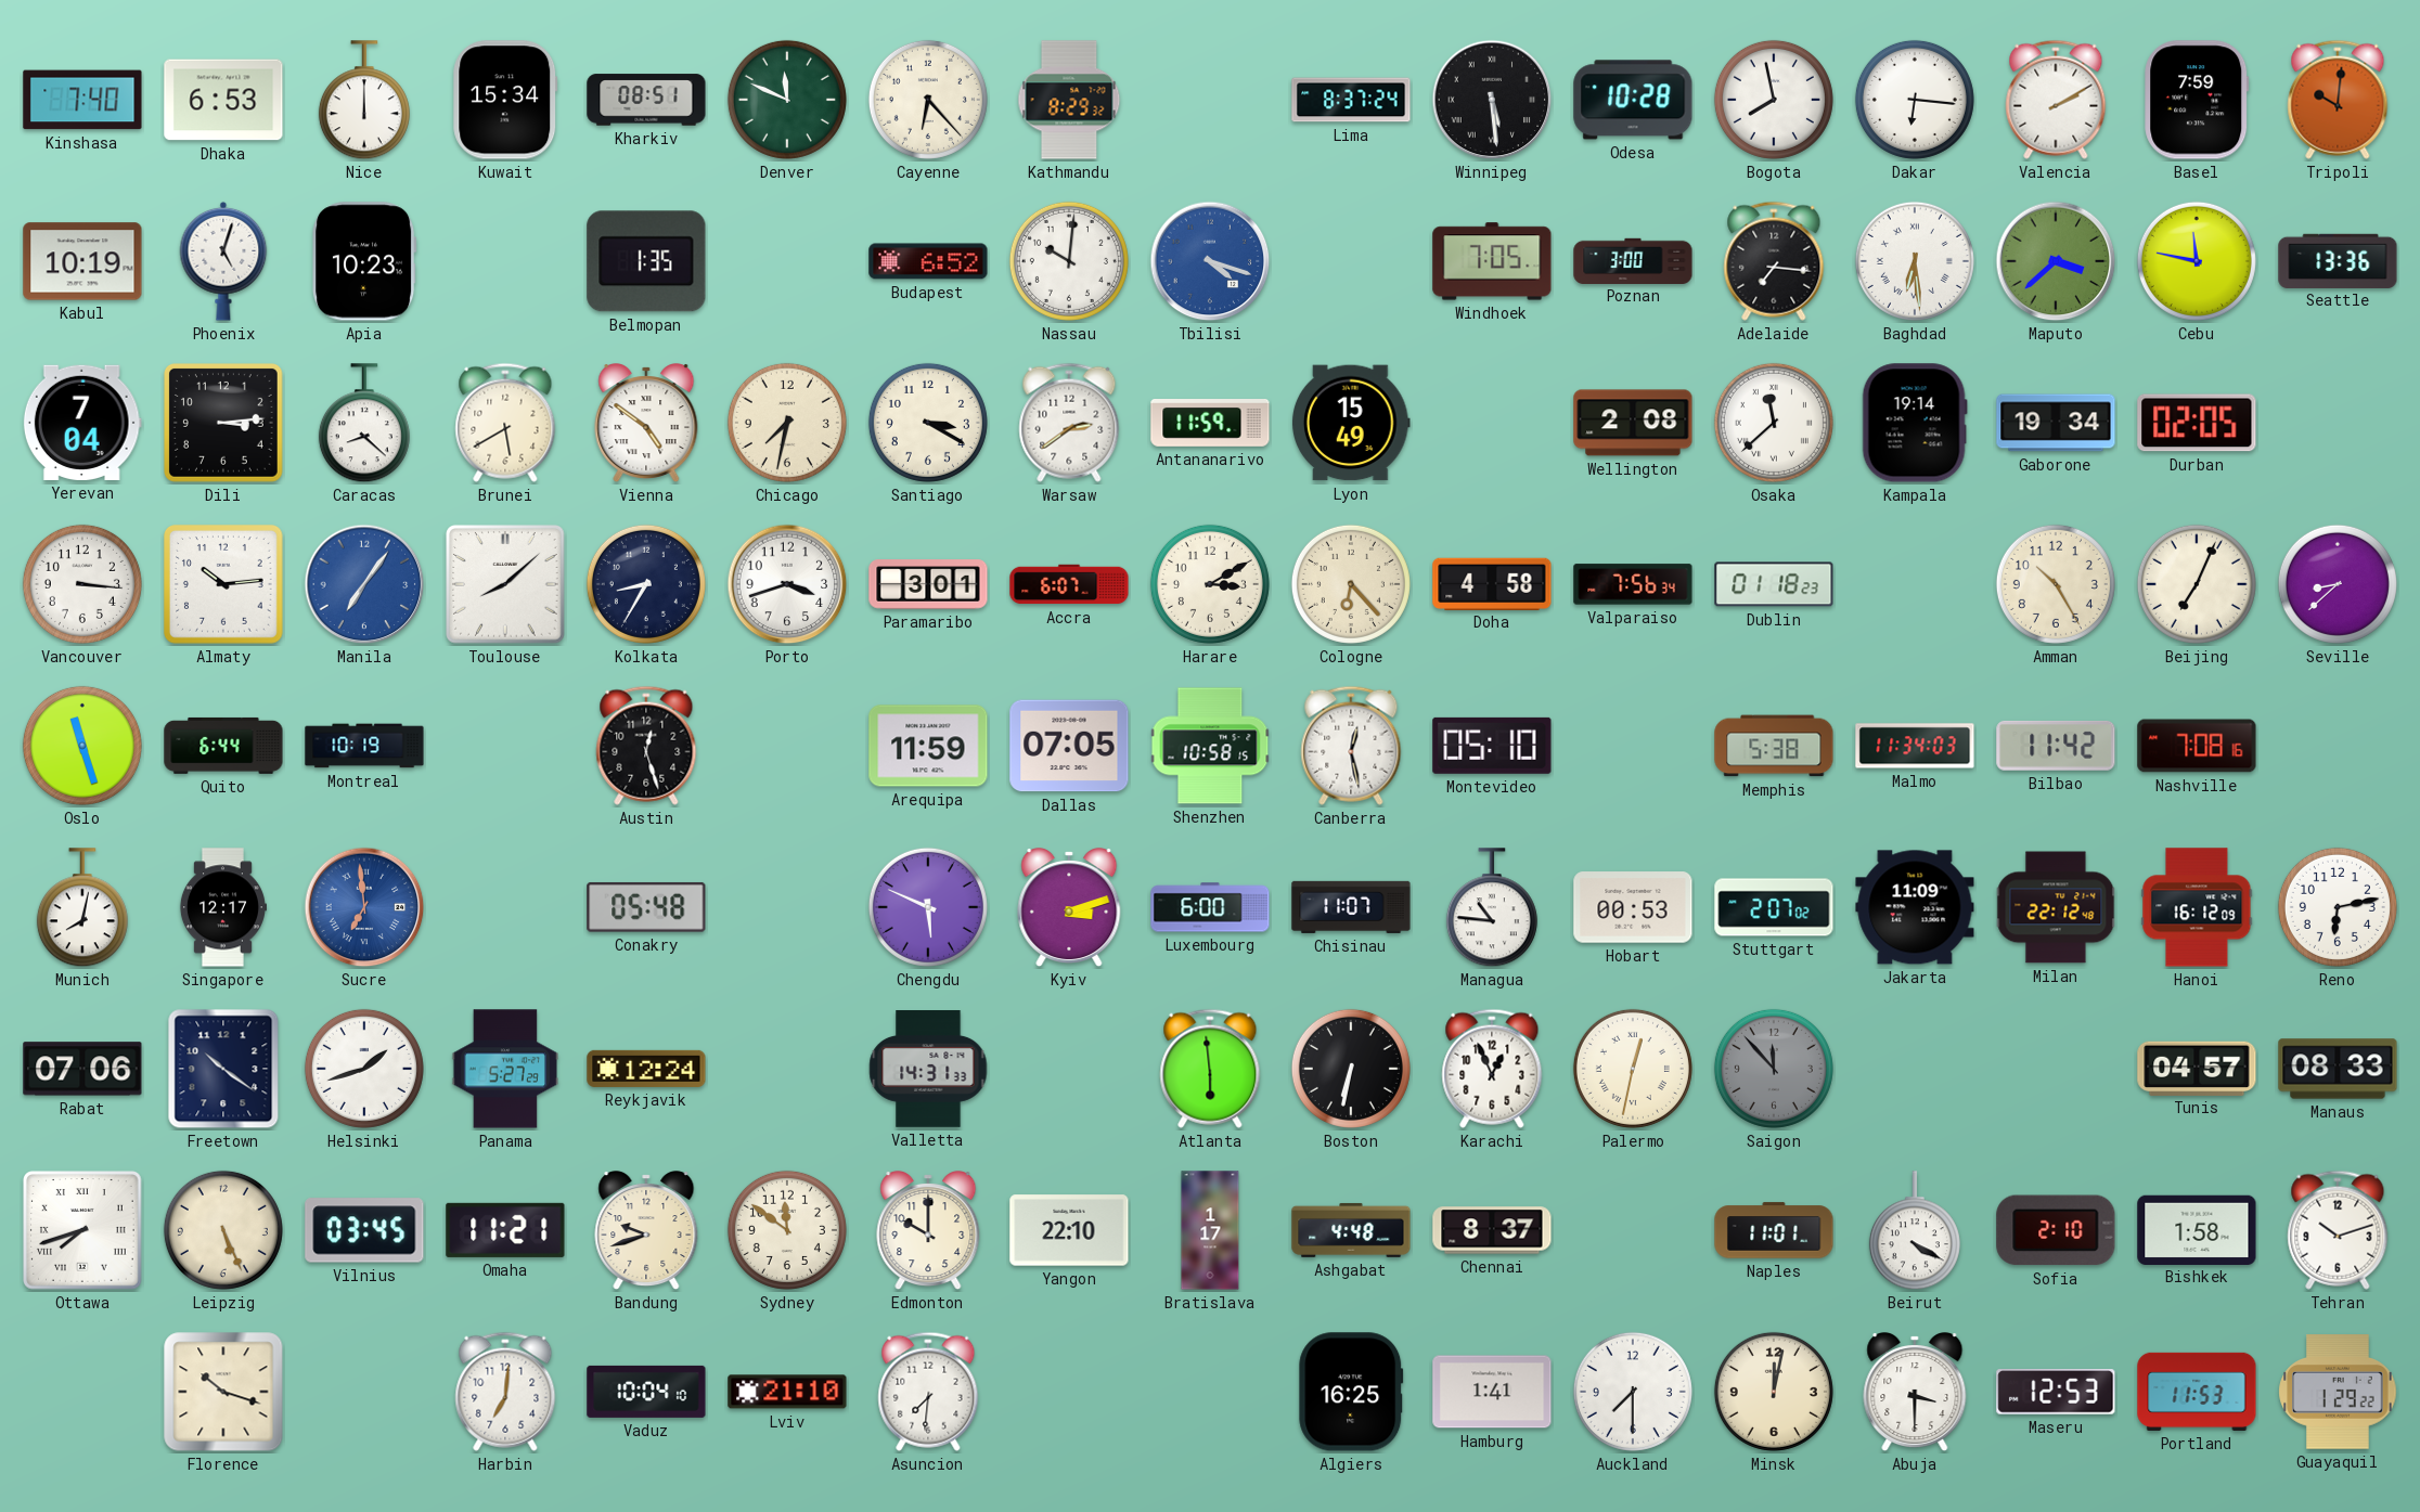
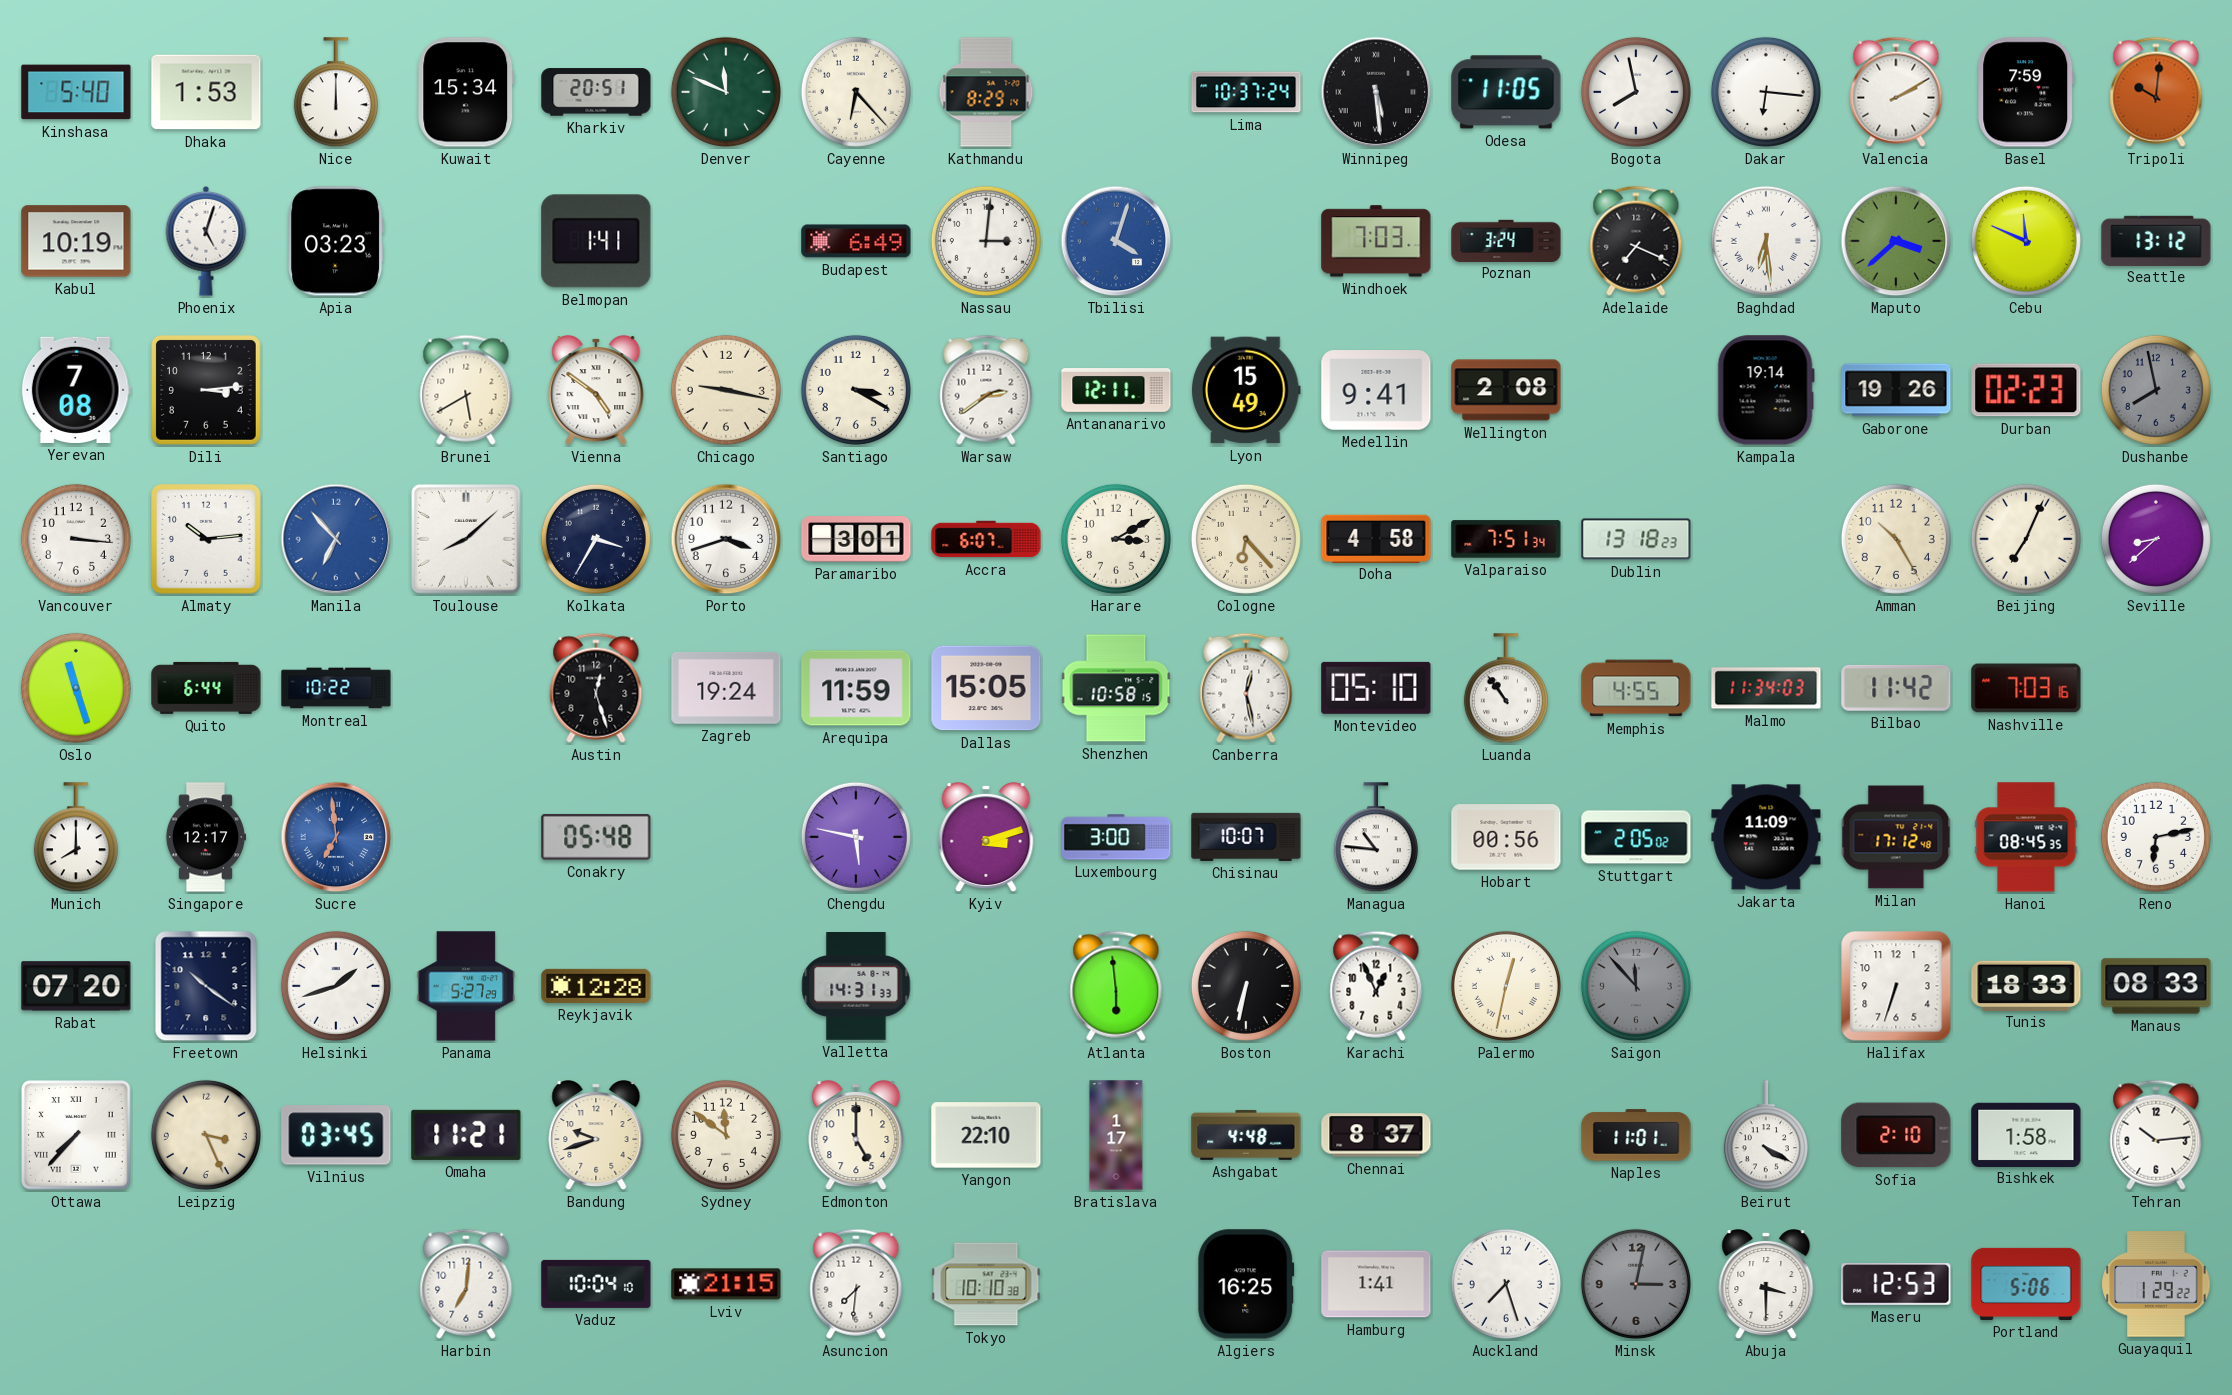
Kinshasa: 7:40 -> 5:40 (76, 92)
Dhaka: 6:53 -> 1:53 (206, 92)
Kharkiv: 08:51 -> 20:51 (596, 92)
Kathmandu: 8:29:32 -> 8:29:14 (986, 92)
Lima: 8:37 -> 10:37 (1246, 92)
Odesa: 10:28 -> 11:05 (1506, 92)
Apia: 10:23 -> 03:23 (337, 241)
Belmopan: 1:35 -> 1:41 (596, 241)
Budapest: 6:52 -> 6:49 (856, 241)
Nassau: 10:01 -> 3:01 (986, 241)
Tbilisi: 4:18 -> 4:03 (1116, 241)
Windhoek: 7:05 -> 7:03 (1376, 241)
Poznan: 3:00 -> 3:24 (1506, 240)
Adelaide: 7:16 -> 7:19 (1636, 241)
Cebu: 11:47 -> 11:49 (2026, 241)
Seattle: 13:36 -> 13:12 (2156, 240)
Yerevan: 7:04 -> 7:08 (76, 390)
Caracas: 8:22 -> none (364, 424)
Chicago: 7:32 -> 9:17 (726, 390)
Antananarivo: 11:59 -> 12:11 (1116, 391)
Medellin: none -> 9:41 (1376, 390)
Osaka: 11:38 -> none (1774, 423)
Gaborone: 19:34 -> 19:26 (1896, 390)
Durban: 02:05 -> 02:23 (2026, 390)
Dushanbe: none -> 7:58 (2156, 390)
Manila: 7:06 -> 6:53 (336, 539)
Kolkata: 8:35 -> 3:35 (596, 539)
Valparaiso: 7:56 -> 7:51 (1506, 539)
Dublin: 01:18 -> 13:18 (1636, 539)
Montreal: 10:19 -> 10:22 (336, 688)
Zagreb: none -> 19:24 (726, 688)
Dallas: 07:05 -> 15:05 (986, 688)
Luanda: none -> 10:54 (1506, 689)
Memphis: 5:38 -> 4:55 (1636, 688)
Nashville: 7:08 -> 7:03 (2026, 688)
Munich: 8:02 -> 8:00 (76, 838)
Chengdu: 5:49 -> 5:47 (856, 837)
Luxembourg: 6:00 -> 3:00 (1116, 837)
Chisinau: 11:07 -> 10:07 (1246, 837)
Hobart: 00:53 -> 00:56 (1506, 837)
Stuttgart: 2:07 -> 2:05 (1636, 837)
Milan: 22:12 -> 17:12 (1896, 837)
Hanoi: 16:12 -> 08:45 (2026, 837)
Rabat: 07:06 -> 07:20 (76, 986)
Reykjavik: 12:24 -> 12:28 (596, 986)
Halifax: none -> 6:33 (1896, 986)
Tunis: 04:57 -> 18:33 (2026, 985)
Ottawa: 7:42 -> 7:37 (76, 1135)
Leipzig: 5:26 -> 3:26 (206, 1135)
Edmonton: 10:00 -> 5:00 (856, 1136)
Tehran: 10:12 -> 10:14 (2156, 1135)
Florence: 10:18 -> none (223, 1392)
Lviv: 21:10 -> 21:15 (726, 1284)
Tokyo: none -> 10:10 (986, 1284)
Auckland: 7:30 -> 7:27 (1506, 1284)
Minsk: 12:02 -> 3:02 (1636, 1284)
Minsk dial: cream -> grey (1636, 1284)
Portland: 11:53 -> 5:06 (2026, 1284)
